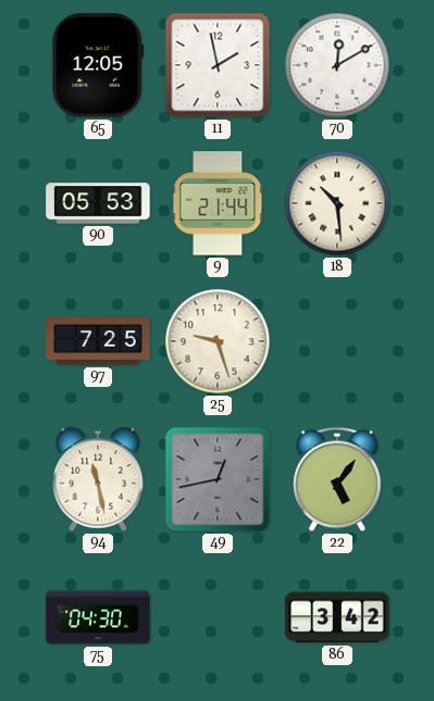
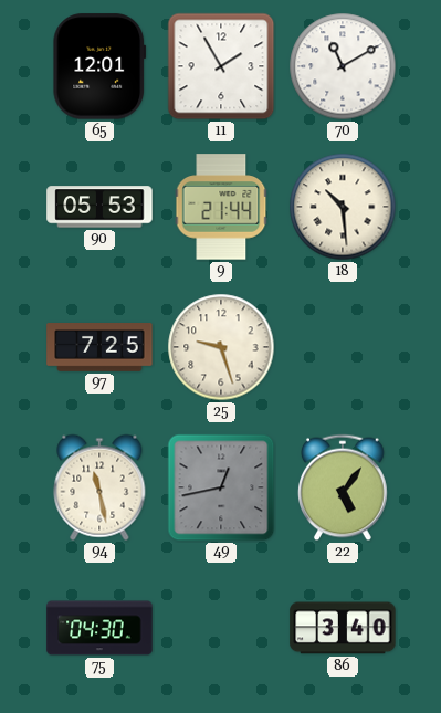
65: 12:05 -> 12:01 (99, 66)
11: 1:58 -> 1:55 (221, 66)
70: 12:10 -> 11:10 (343, 66)
86: 3:42 -> 3:40 (343, 628)
